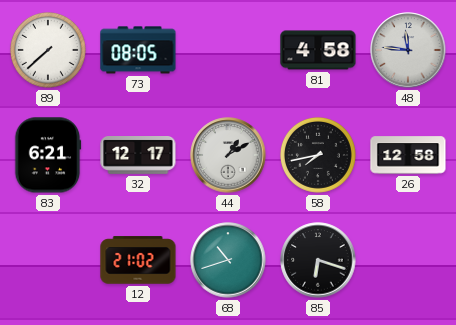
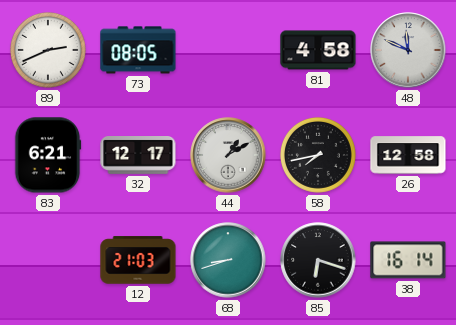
89: 7:38 -> 2:41 (48, 50)
48: 11:46 -> 11:49 (408, 50)
12: 21:02 -> 21:03 (138, 260)
68: 10:42 -> 8:42 (228, 260)
38: none -> 16:14 (408, 260)
